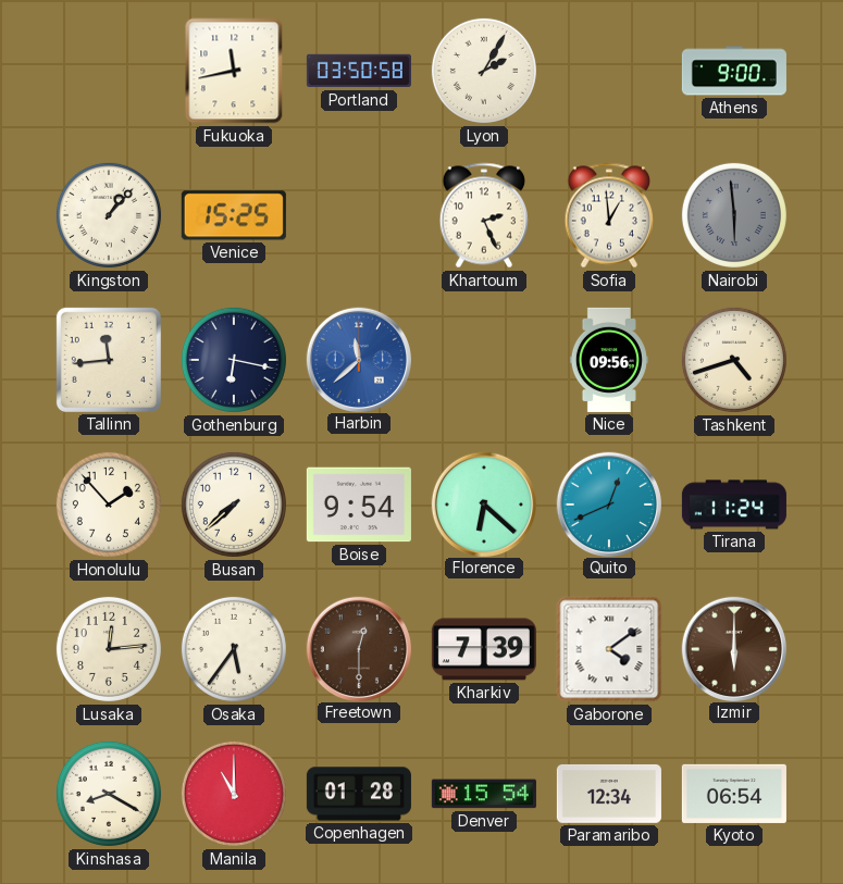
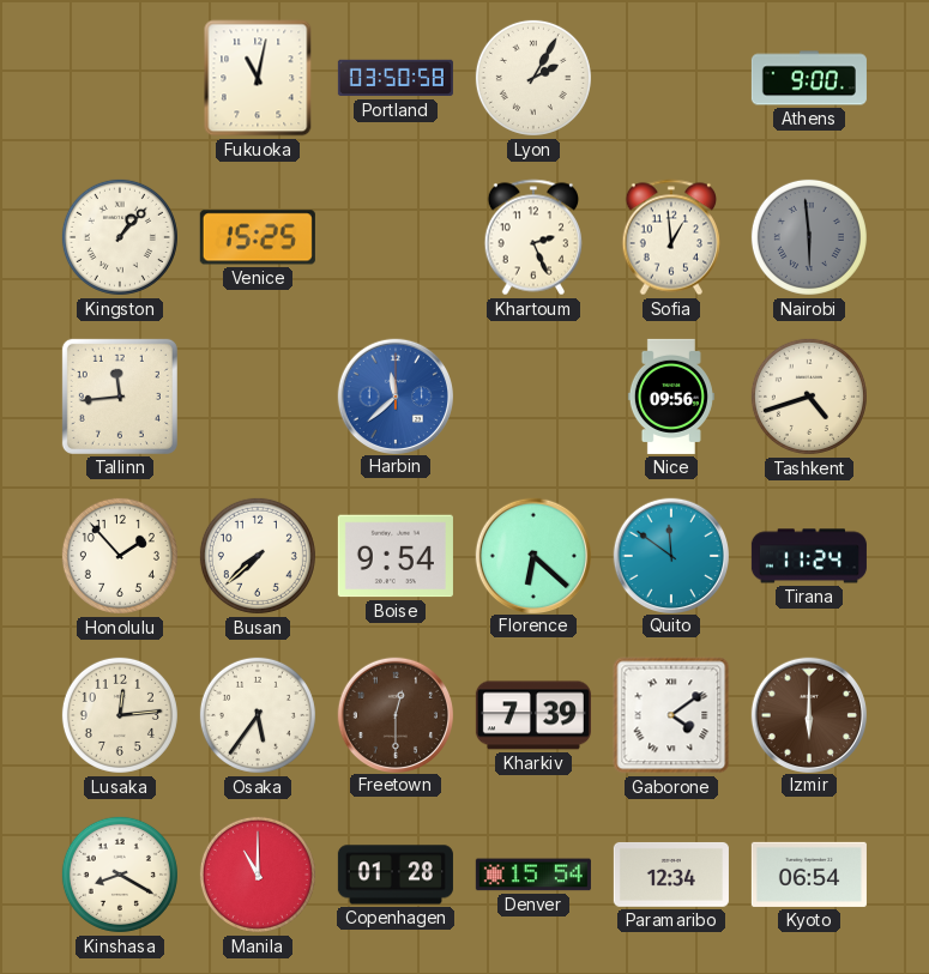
Fukuoka: 11:43 -> 11:02 (258, 78)
Gothenburg: 6:17 -> none (234, 360)
Quito: 12:41 -> 11:51 (670, 555)
